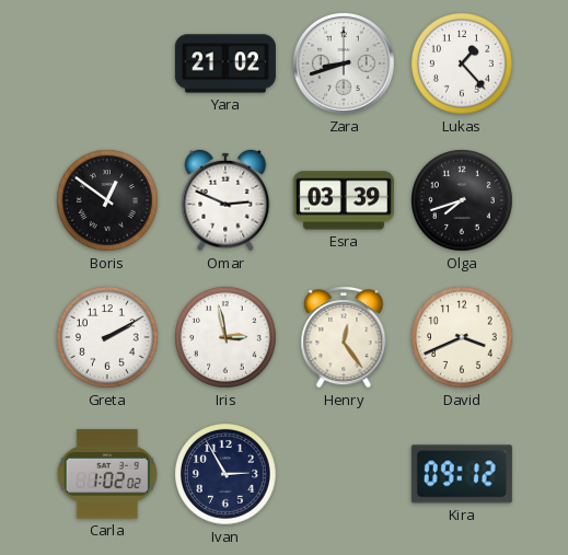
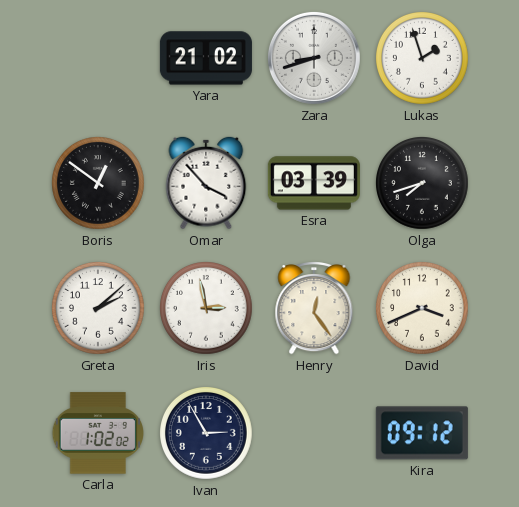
Lukas: 1:23 -> 1:57 (423, 59)
Omar: 2:49 -> 3:53 (206, 183)
Greta: 2:10 -> 2:08 (99, 309)
